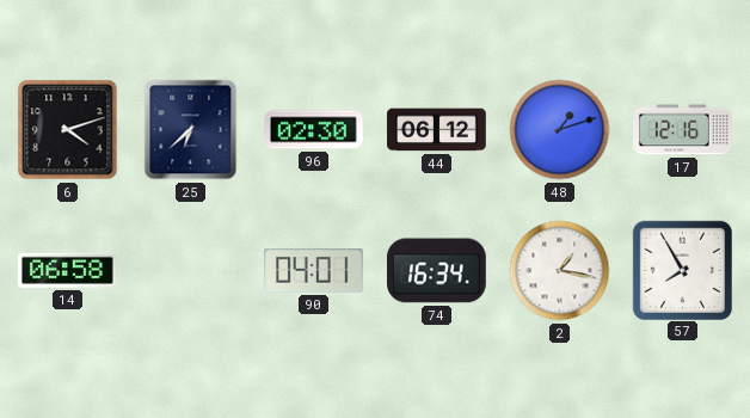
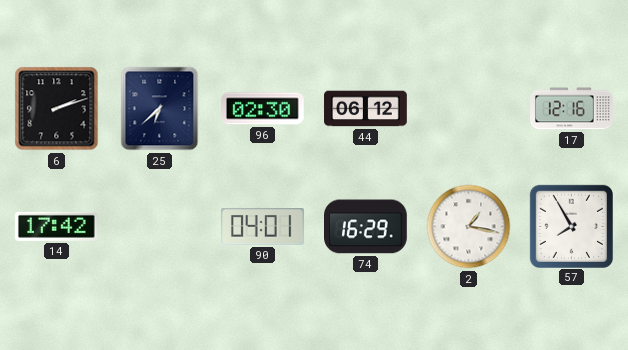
6: 4:12 -> 2:12 (57, 109)
48: 1:12 -> none (560, 130)
14: 06:58 -> 17:42 (57, 226)
74: 16:34 -> 16:29 (366, 227)
